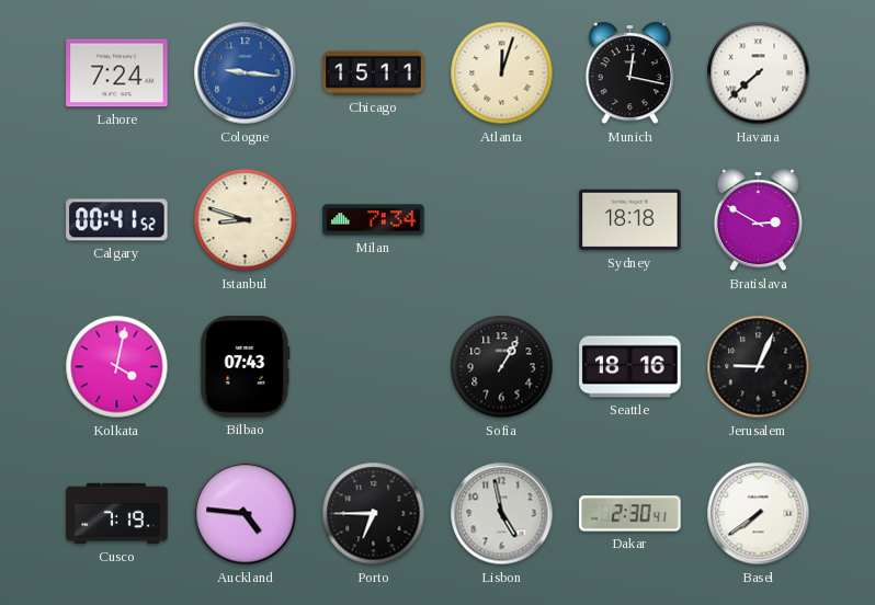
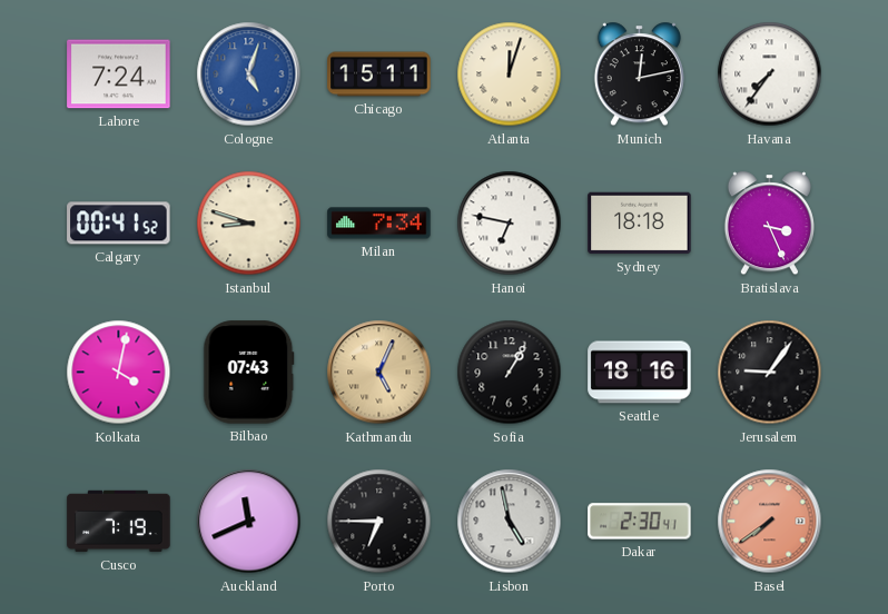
Cologne: 9:16 -> 5:03 (249, 75)
Munich: 12:17 -> 12:13 (639, 75)
Havana: 7:38 -> 7:36 (770, 75)
Hanoi: none -> 6:47 (510, 224)
Bratislava: 2:50 -> 3:26 (769, 224)
Kathmandu: none -> 5:04 (379, 373)
Jerusalem: 9:04 -> 9:06 (770, 373)
Auckland: 4:46 -> 11:41 (249, 522)
Basel dial: white -> salmon (770, 522)
